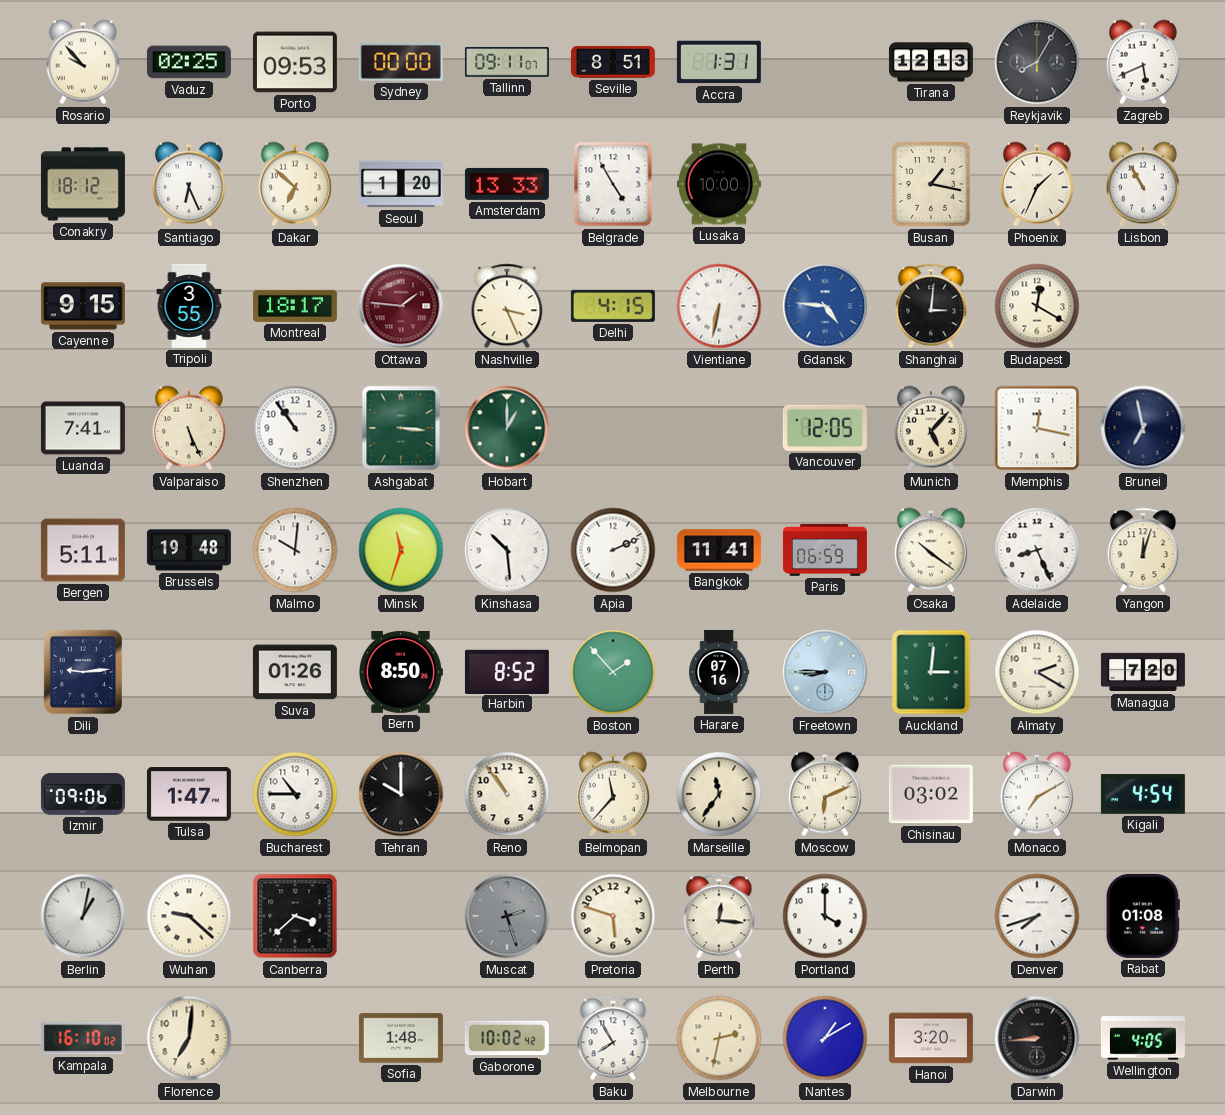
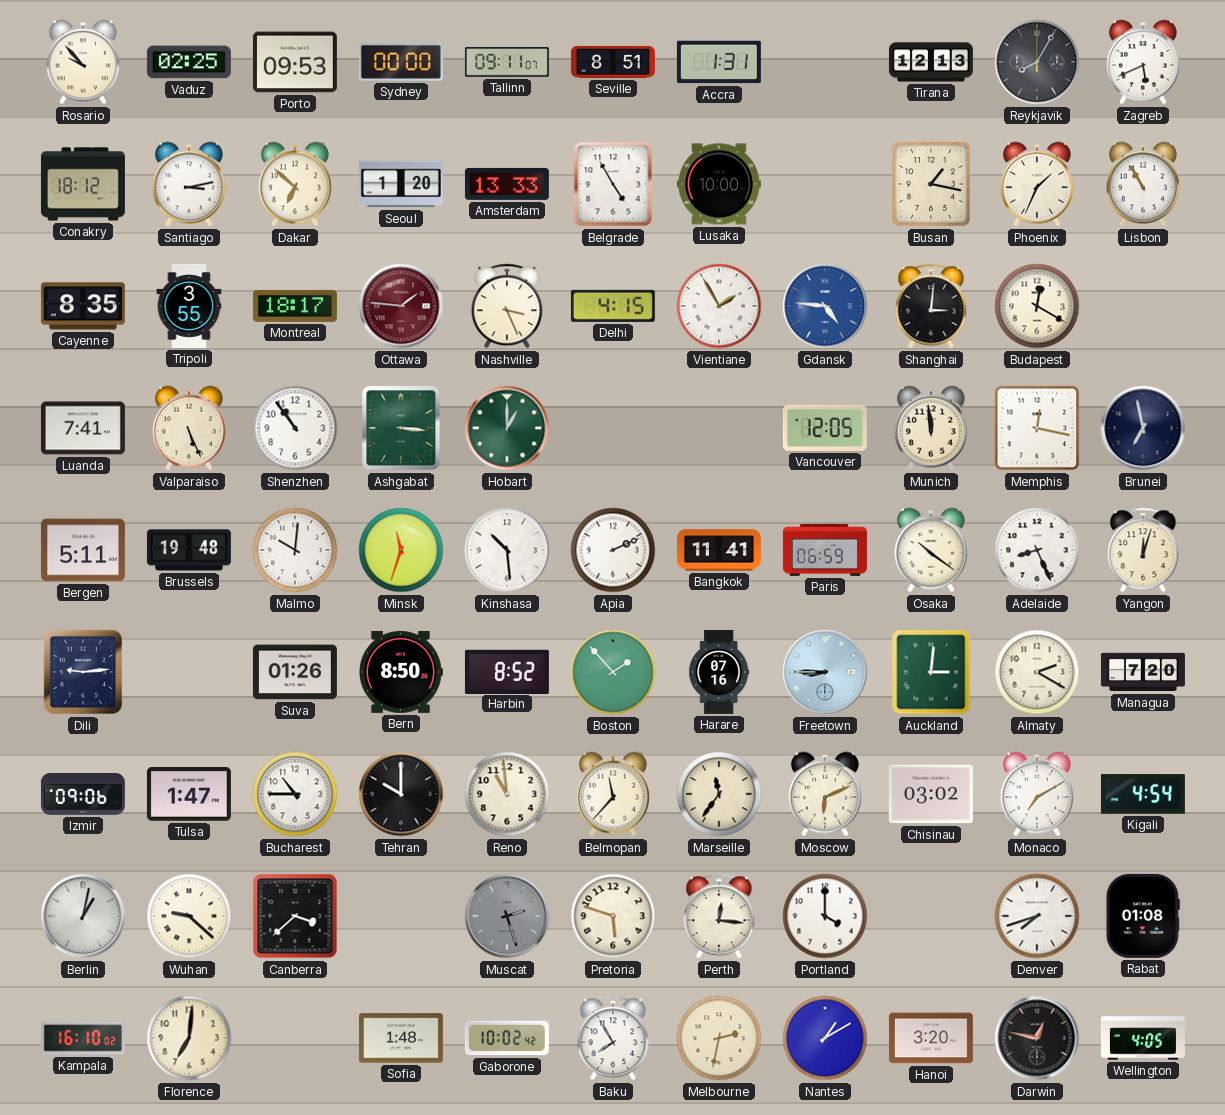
Santiago: 6:26 -> 3:13 (189, 184)
Cayenne: 9:15 -> 8:35 (83, 306)
Vientiane: 6:32 -> 1:55 (719, 306)
Munich: 5:07 -> 11:59 (931, 428)
Reno: 10:54 -> 10:59 (507, 794)
Darwin: 8:44 -> 12:47 (1037, 1038)
